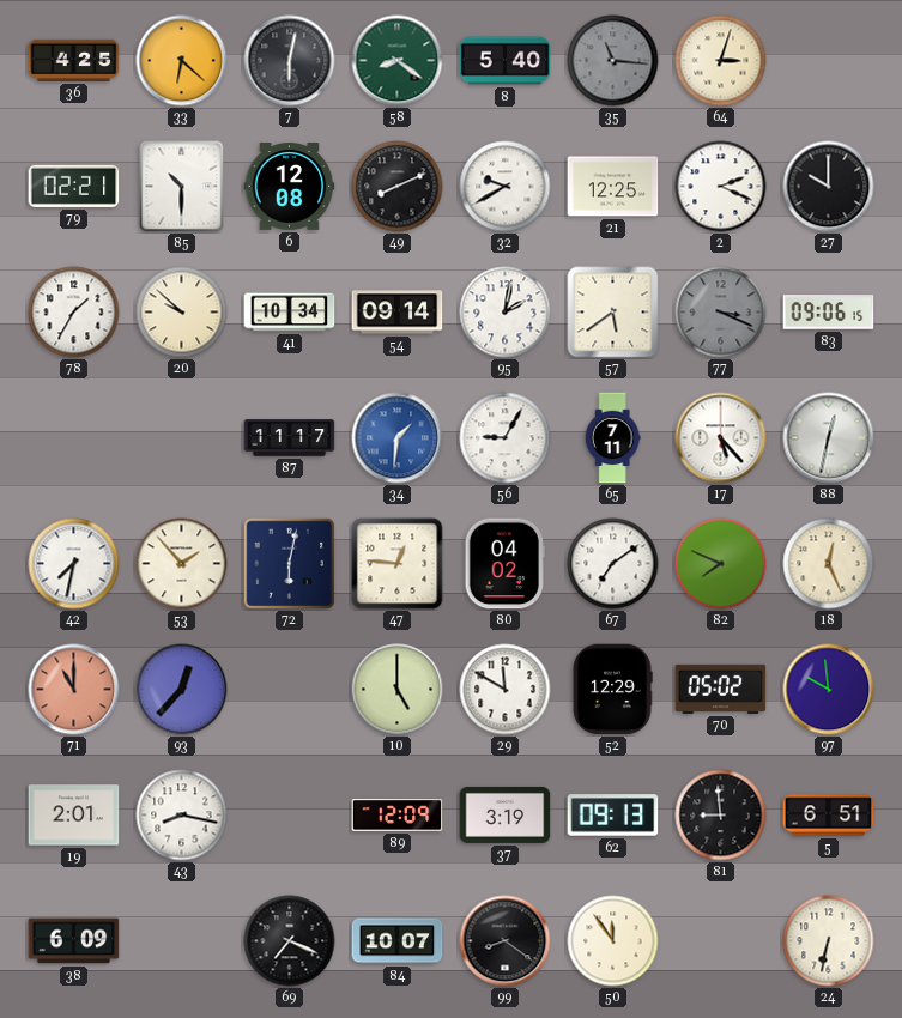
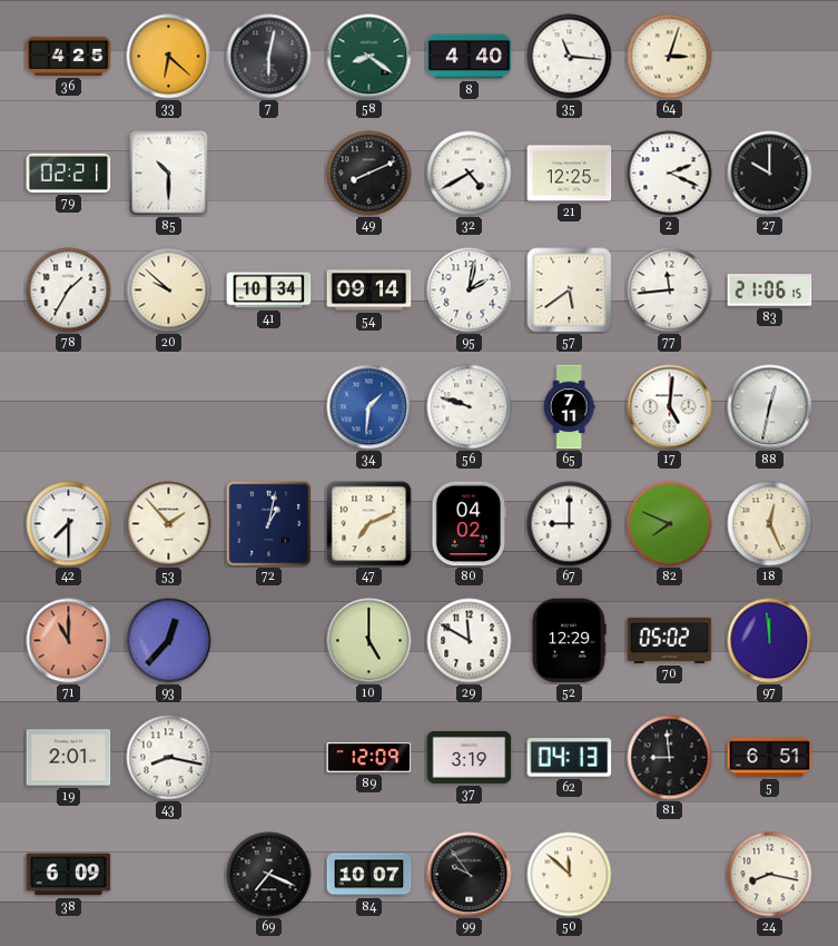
8: 5:40 -> 4:40 (470, 57)
35 dial: grey -> white (570, 57)
6: 12:08 -> none (290, 187)
32: 9:40 -> 4:40 (470, 174)
77: 3:19 -> 11:44 (670, 290)
77 dial: grey -> white (670, 290)
83: 09:06 -> 21:06 (770, 290)
87: 11:17 -> none (290, 438)
56: 9:05 -> 9:48 (470, 407)
17: 5:23 -> 5:01 (670, 407)
42: 7:32 -> 7:30 (69, 524)
72: 6:02 -> 1:02 (268, 523)
47: 12:46 -> 7:11 (369, 524)
67: 7:09 -> 9:00 (570, 524)
97: 9:59 -> 11:59 (770, 641)
62: 09:13 -> 04:13 (570, 758)
99: 8:21 -> 9:54 (470, 875)
50: 11:54 -> 11:52 (570, 875)
24: 6:32 -> 8:17 (770, 875)
